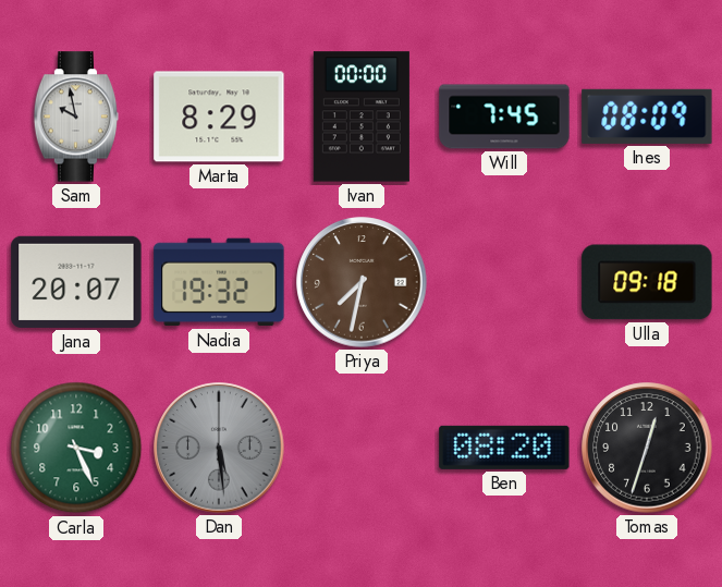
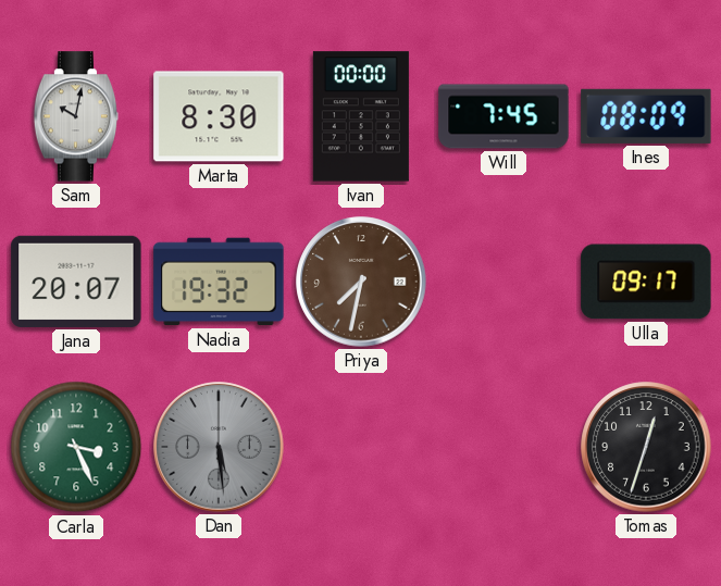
Sam: 9:58 -> 10:02 (76, 116)
Marta: 8:29 -> 8:30 (219, 116)
Ulla: 09:18 -> 09:17 (646, 282)
Ben: 08:20 -> none (504, 448)
